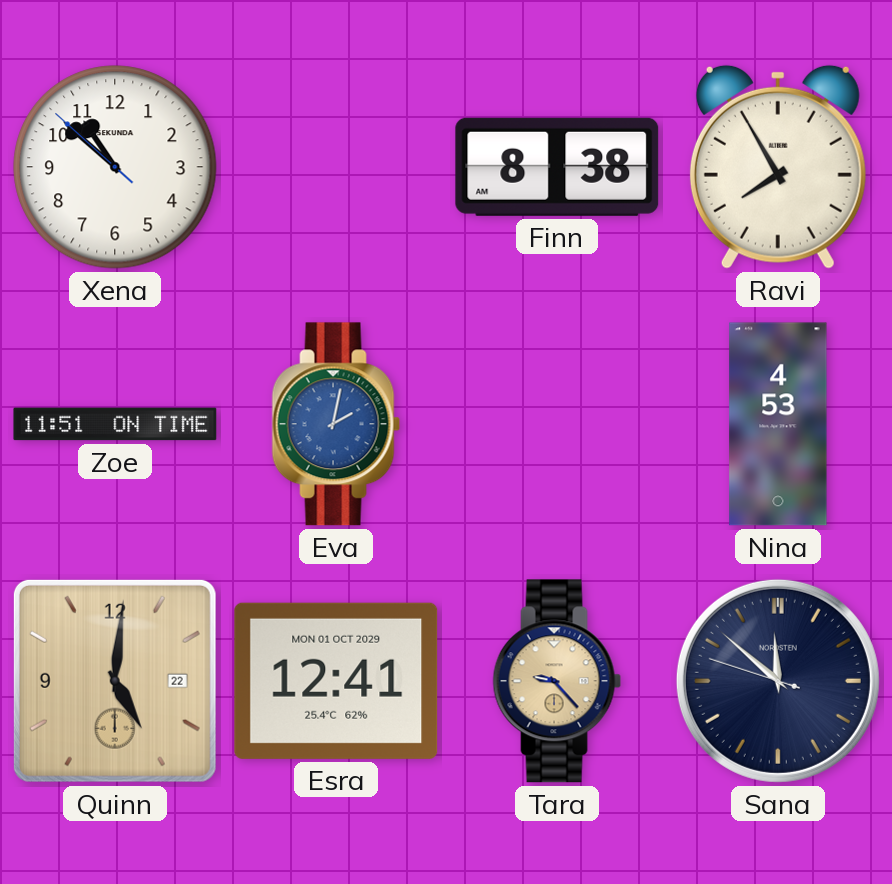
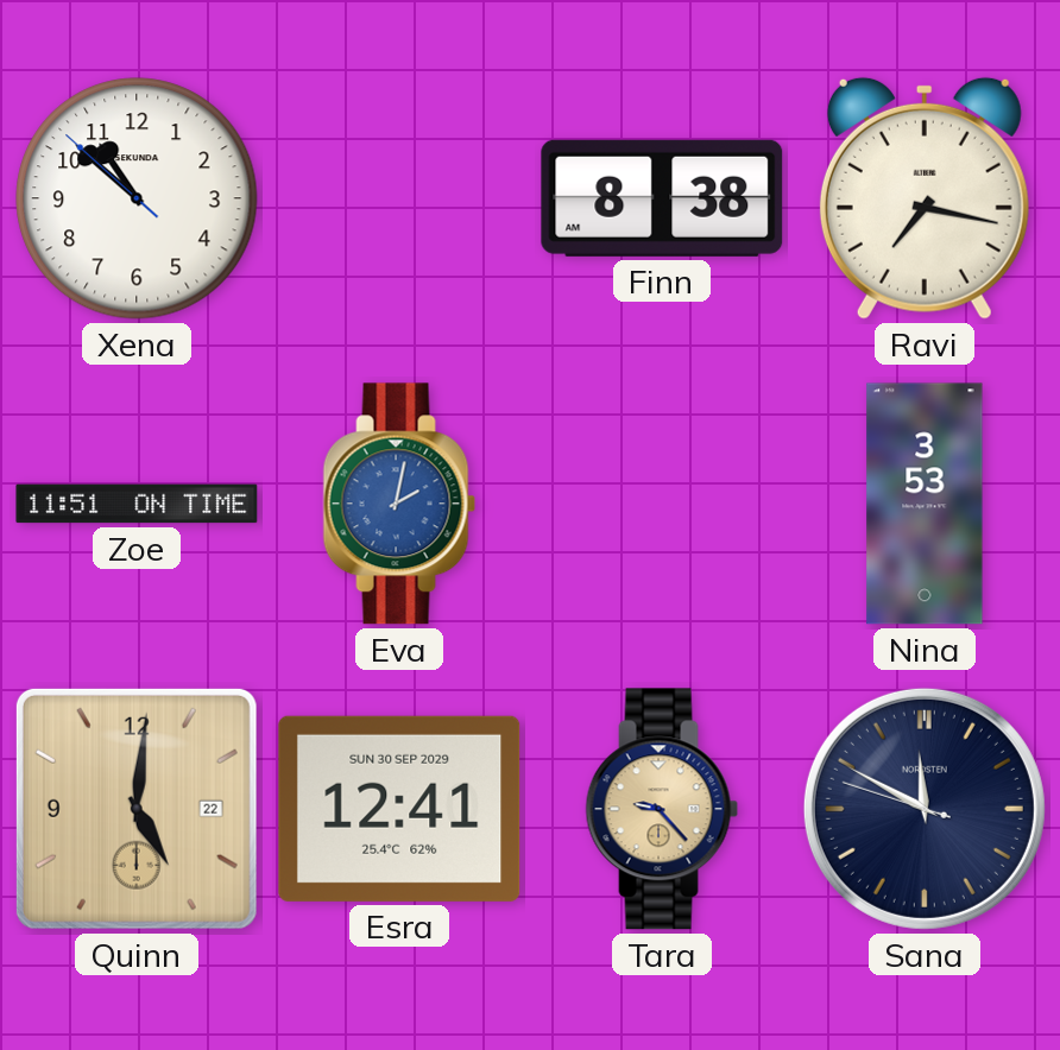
Ravi: 7:55 -> 7:17 (925, 198)
Nina: 4:53 -> 3:53 (925, 504)
Esra date: MON 01 OCT 2029 -> SUN 30 SEP 2029 (399, 809)
Sana: 11:51 -> 11:49 (925, 809)
